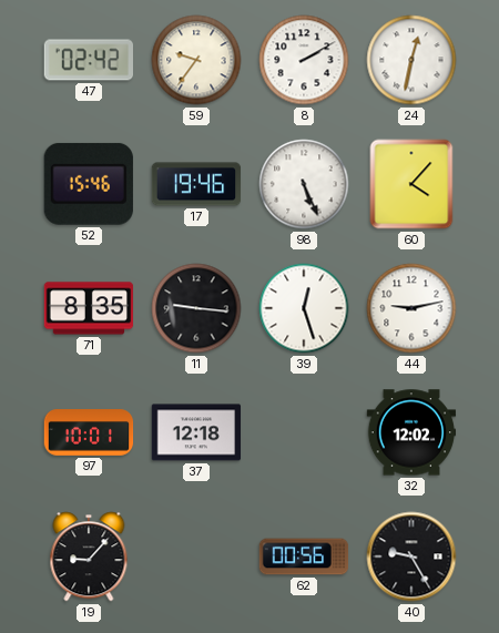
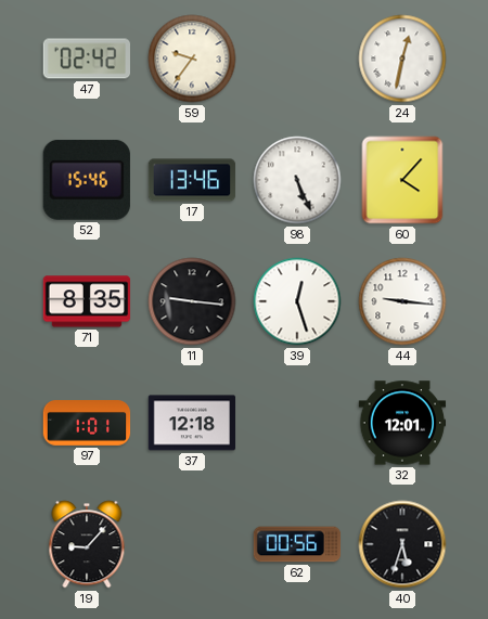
8: 2:10 -> none (304, 60)
17: 19:46 -> 13:46 (192, 180)
44: 9:13 -> 9:16 (402, 301)
97: 10:01 -> 1:01 (87, 423)
32: 12:02 -> 12:01 (402, 423)
40: 9:25 -> 5:33 (402, 544)
